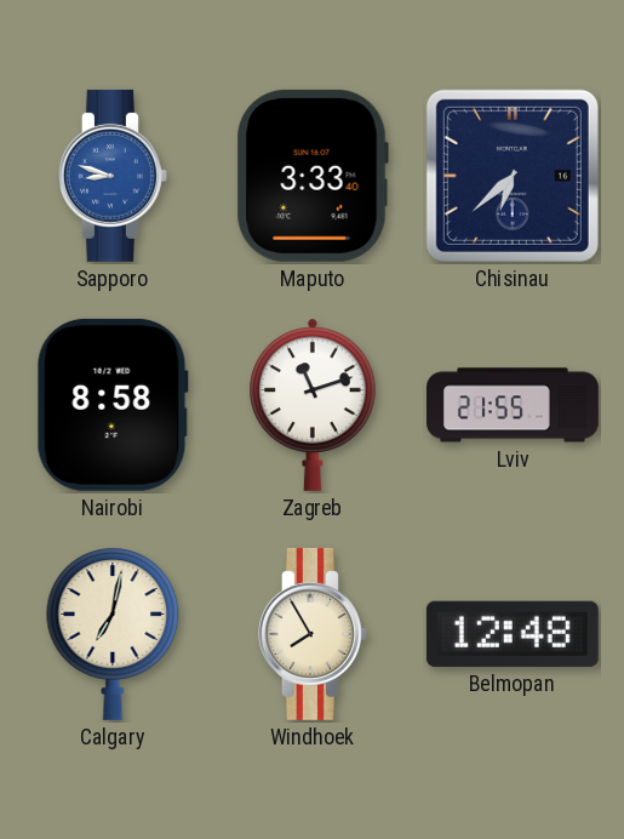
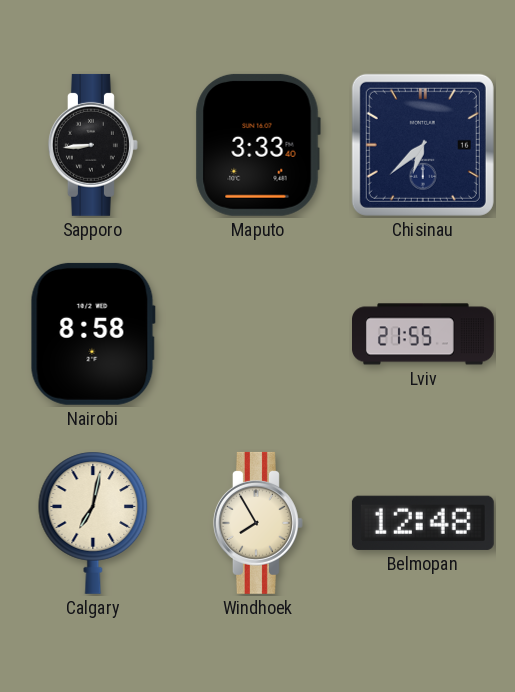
Sapporo: 8:48 -> 8:44 (93, 145)
Sapporo dial: blue -> black (93, 145)
Zagreb: 11:12 -> none (313, 405)
